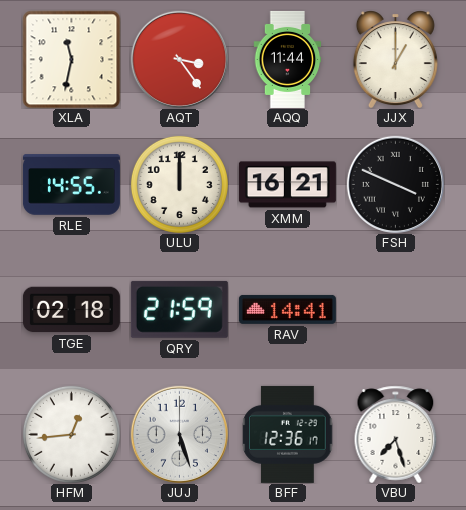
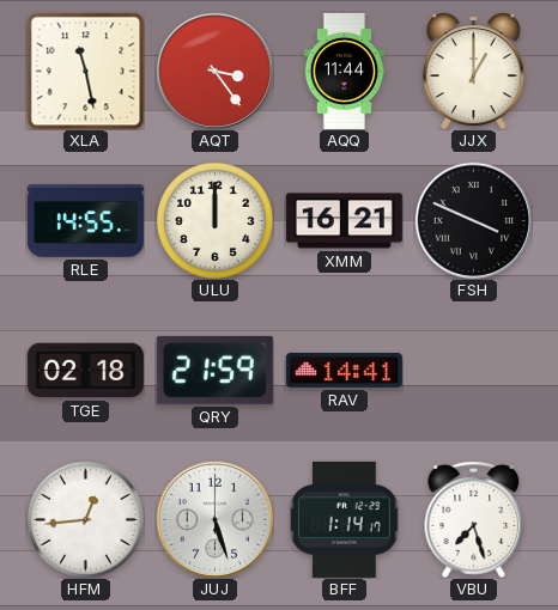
XLA: 11:32 -> 11:28 (85, 71)
BFF: 12:36 -> 1:14 (345, 519)
